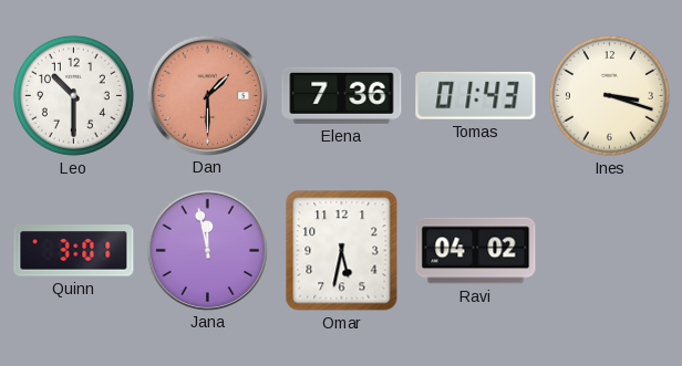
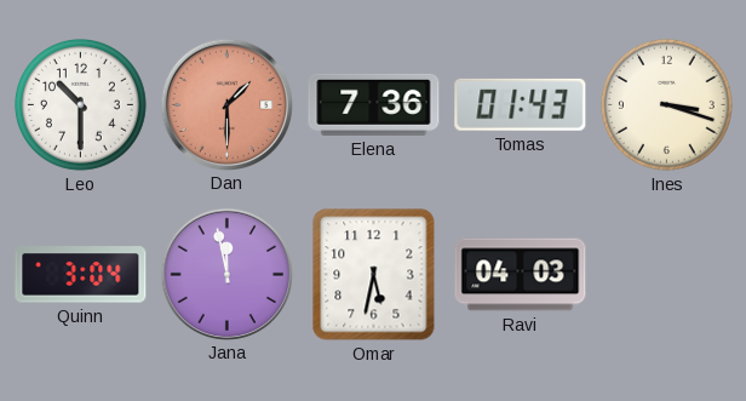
Quinn: 3:01 -> 3:04 (81, 275)
Ravi: 04:02 -> 04:03 (521, 275)
